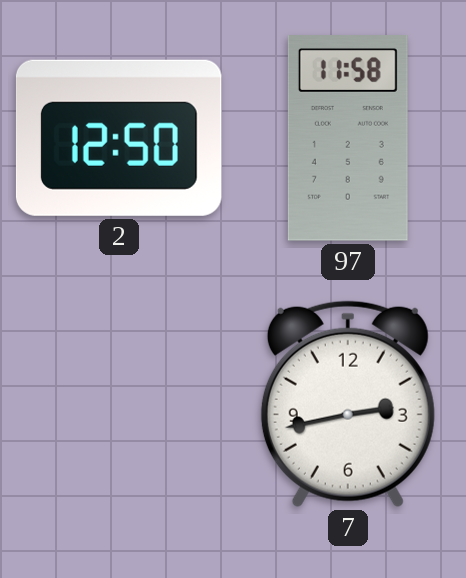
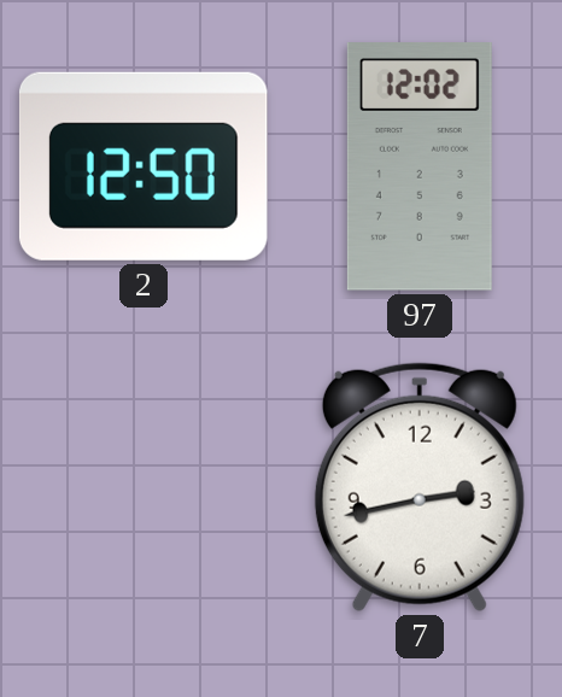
97: 11:58 -> 12:02 (420, 168)
